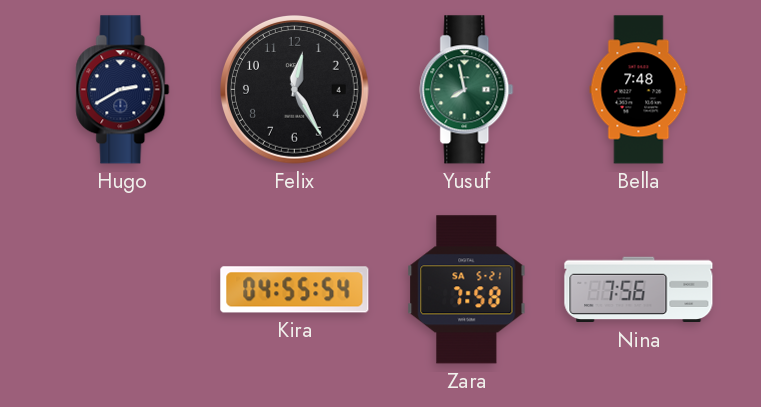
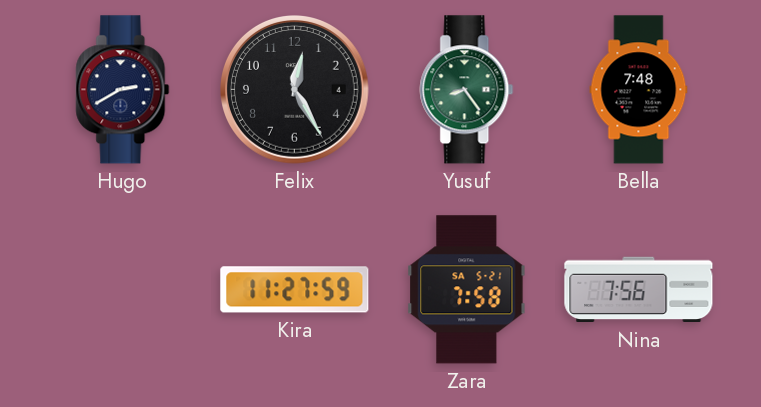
Yusuf: 7:58 -> 8:24 (467, 90)
Kira: 04:55 -> 11:27 (295, 290)
